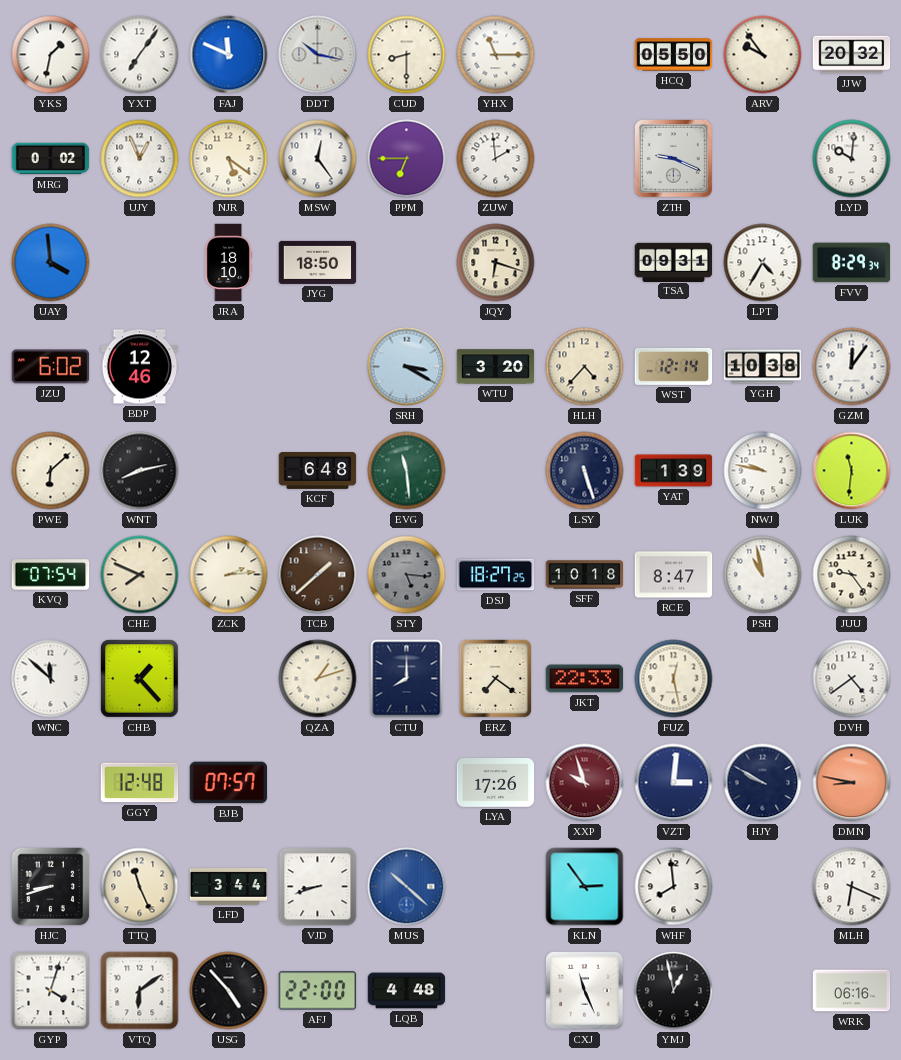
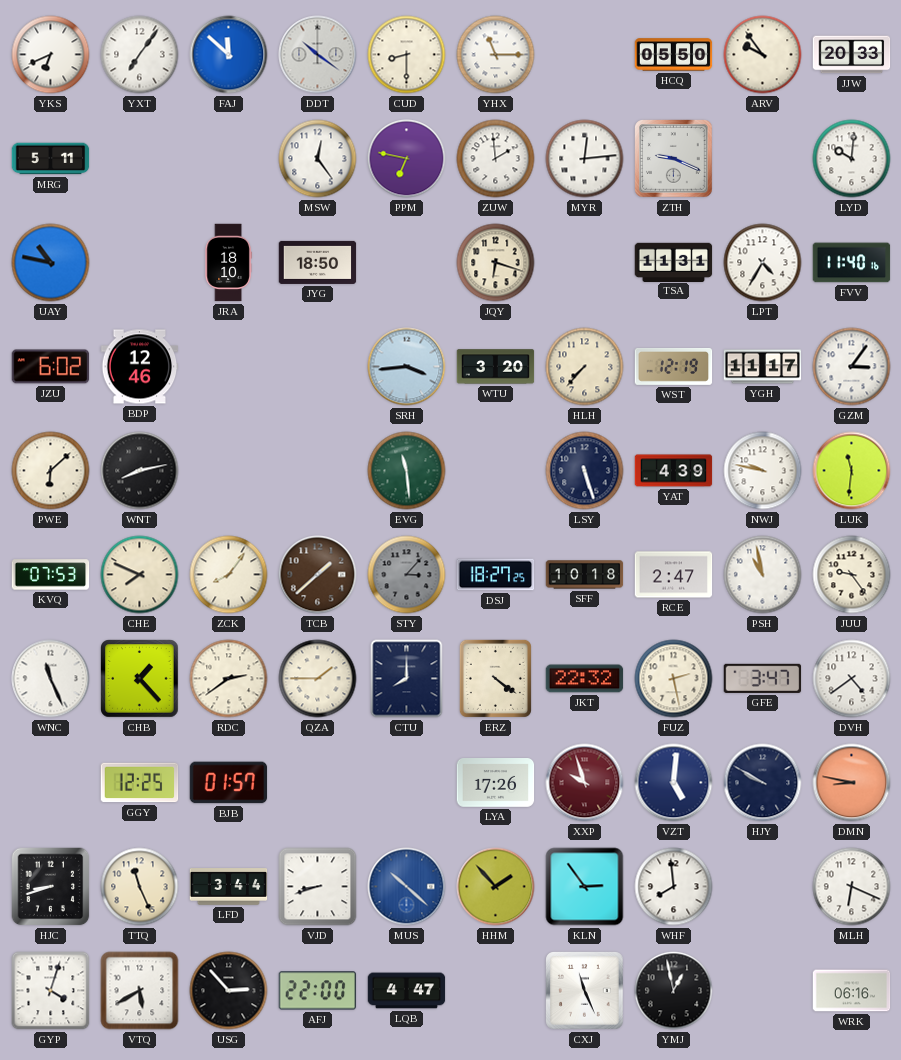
YKS: 1:32 -> 6:41 (51, 55)
FAJ: 11:49 -> 11:52 (229, 55)
DDT: 10:17 -> 10:21 (318, 55)
JJW: 20:32 -> 20:33 (852, 55)
MRG: 0:02 -> 5:11 (51, 159)
UJY: 12:56 -> none (140, 159)
NJR: 5:21 -> none (229, 159)
PPM: 6:45 -> 6:47 (407, 159)
MYR: none -> 12:14 (585, 159)
UAY: 3:59 -> 10:47 (51, 263)
TSA: 09:31 -> 11:31 (674, 262)
FVV: 8:29 -> 11:40 (852, 263)
SRH: 3:20 -> 3:44 (407, 367)
HLH: 4:37 -> 7:37 (585, 367)
WST: 12:14 -> 12:19 (674, 366)
YGH: 10:38 -> 11:17 (763, 367)
GZM: 12:06 -> 3:06 (852, 367)
KCF: 6:48 -> none (318, 471)
YAT: 1:39 -> 4:39 (674, 471)
KVQ: 07:54 -> 07:53 (51, 575)
ZCK: 2:14 -> 8:06 (229, 575)
STY: 5:16 -> 3:07 (407, 575)
RCE: 8:47 -> 2:47 (674, 575)
WNC: 11:52 -> 11:26 (51, 679)
RDC: none -> 2:39 (229, 679)
QZA: 1:12 -> 1:45 (318, 679)
ERZ: 7:21 -> 4:21 (495, 678)
JKT: 22:33 -> 22:32 (585, 679)
FUZ: 12:28 -> 2:28 (674, 679)
GFE: none -> 3:47 (763, 678)
GGY: 12:48 -> 12:25 (140, 783)
BJB: 07:57 -> 01:57 (229, 783)
VZT: 3:01 -> 5:01 (674, 783)
HHM: none -> 1:53 (496, 887)
VTQ: 6:09 -> 5:40 (140, 991)
USG: 4:53 -> 2:53 (229, 991)
LQB: 4:48 -> 4:47 (407, 991)
